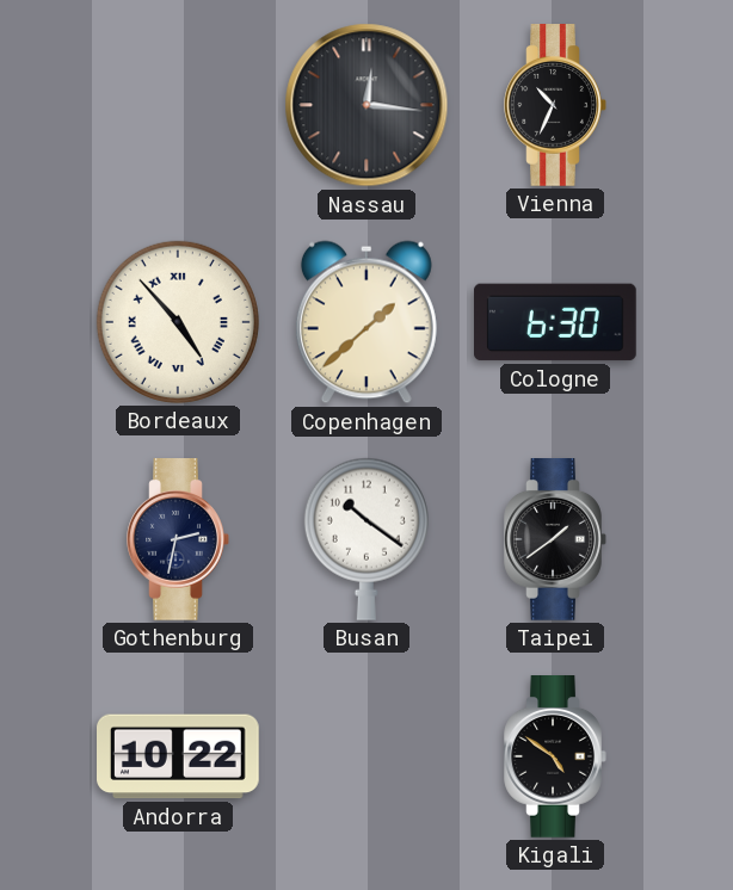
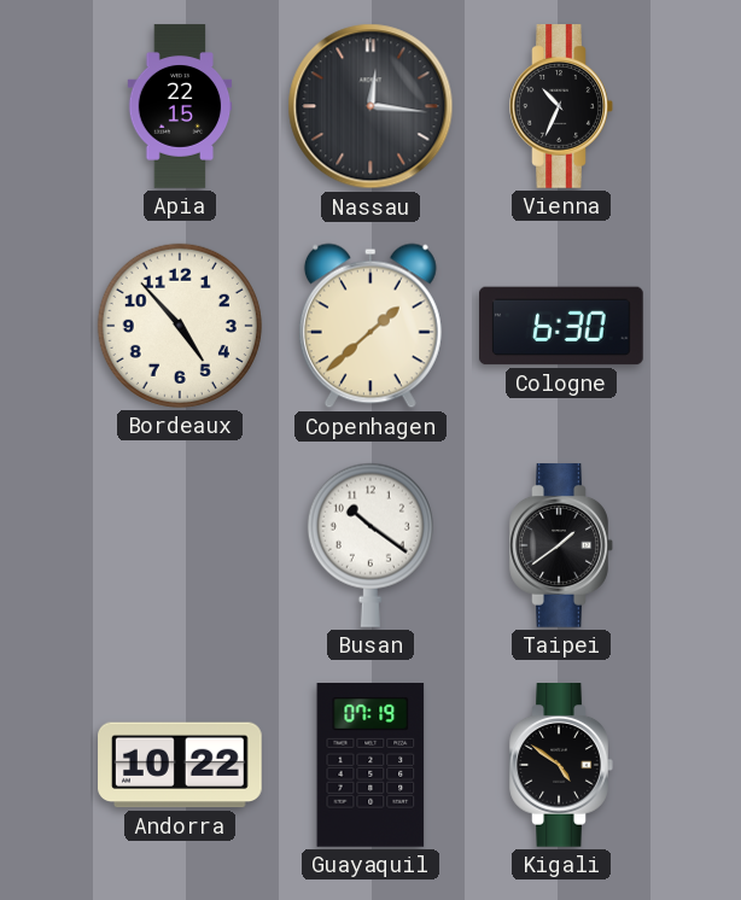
Apia: none -> 22:15 (180, 106)
Bordeaux numerals: Roman -> Arabic (180, 326)
Gothenburg: 2:32 -> none (178, 540)
Guayaquil: none -> 07:19 (370, 766)
